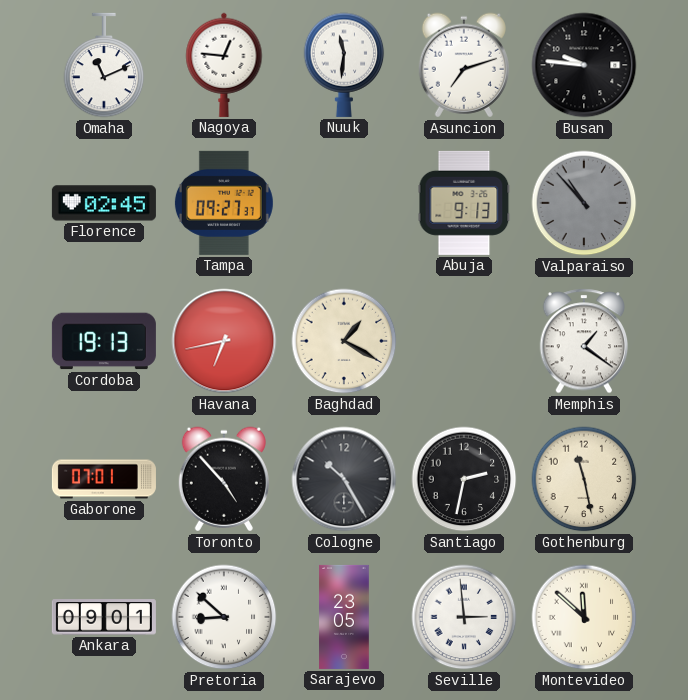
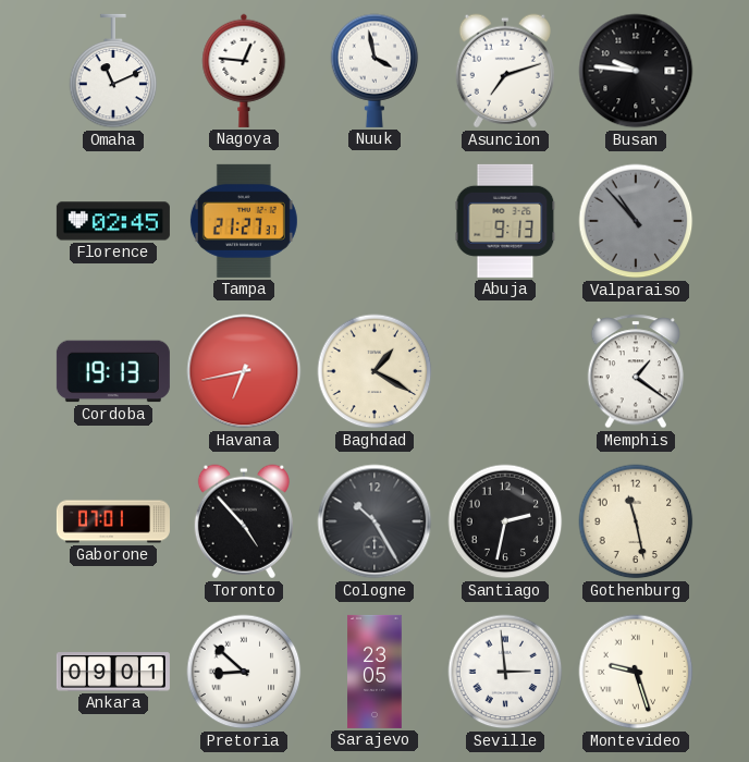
Nuuk: 11:31 -> 3:58 (374, 71)
Tampa: 09:27 -> 21:27 (244, 221)
Montevideo: 11:52 -> 9:27 (636, 672)
